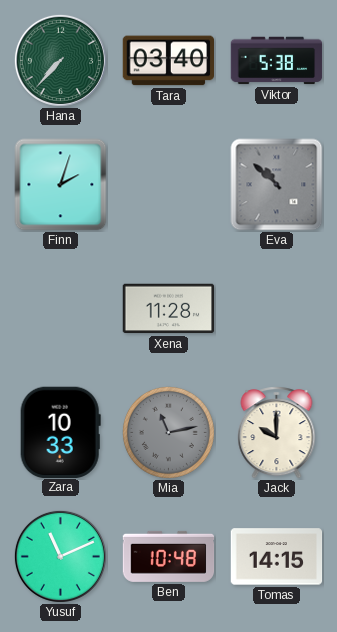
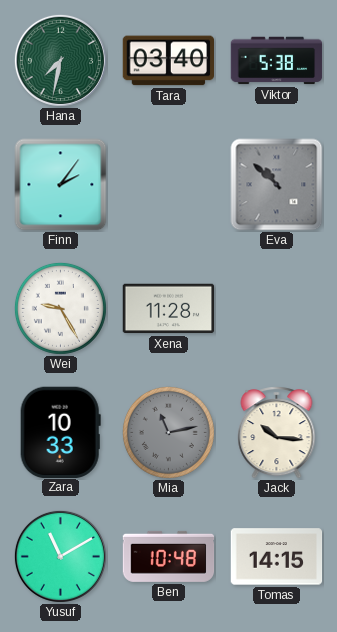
Hana: 7:37 -> 7:32 (60, 60)
Finn: 2:03 -> 2:06 (61, 185)
Wei: none -> 9:25 (60, 308)
Jack: 10:00 -> 10:16 (277, 433)
Yusuf: 11:11 -> 11:10 (60, 556)
